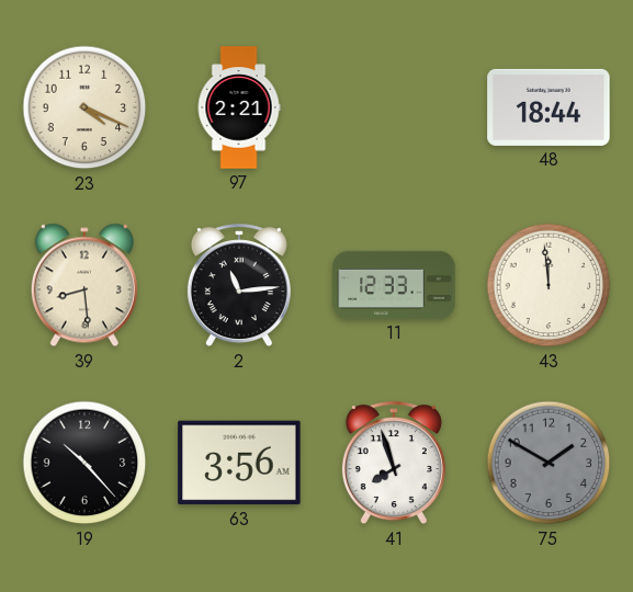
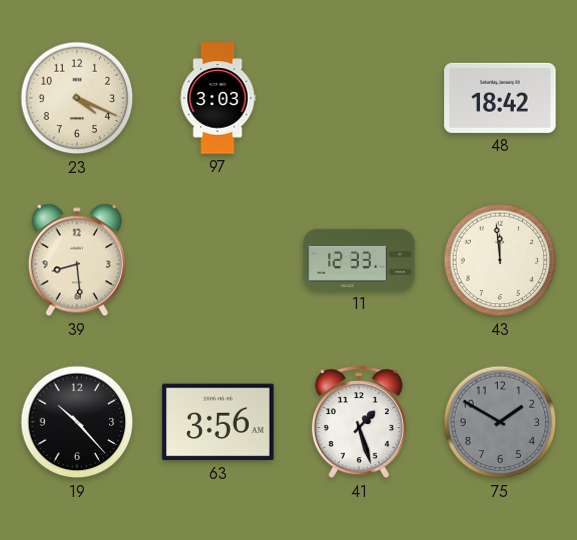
97: 2:21 -> 3:03 (218, 98)
48: 18:44 -> 18:42 (500, 98)
2: 11:14 -> none (239, 286)
41: 7:57 -> 1:27 (359, 423)
